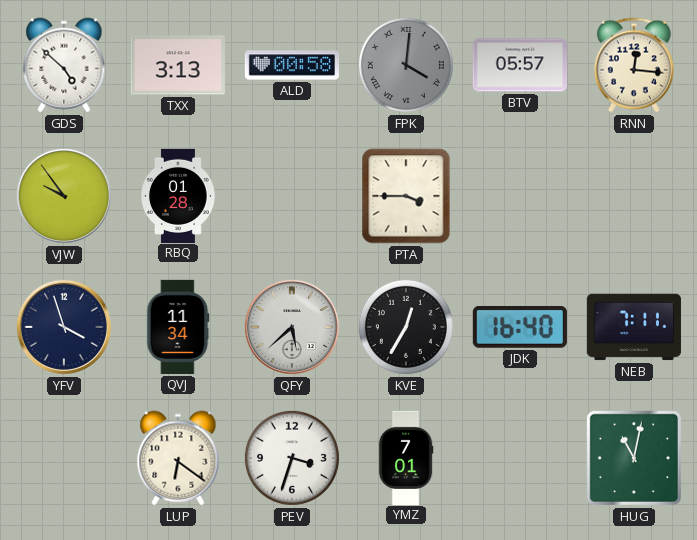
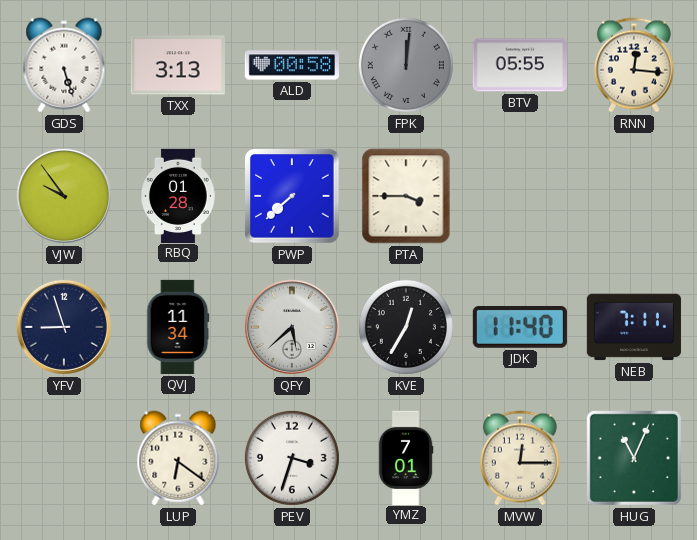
GDS: 4:52 -> 5:27 (64, 65)
FPK: 4:01 -> 12:01 (406, 65)
BTV: 05:57 -> 05:55 (520, 65)
PWP: none -> 7:38 (292, 196)
YFV: 3:57 -> 8:57 (64, 327)
JDK: 16:40 -> 11:40 (520, 327)
MVW: none -> 12:15 (520, 458)
HUG: 11:02 -> 11:04 (634, 458)
